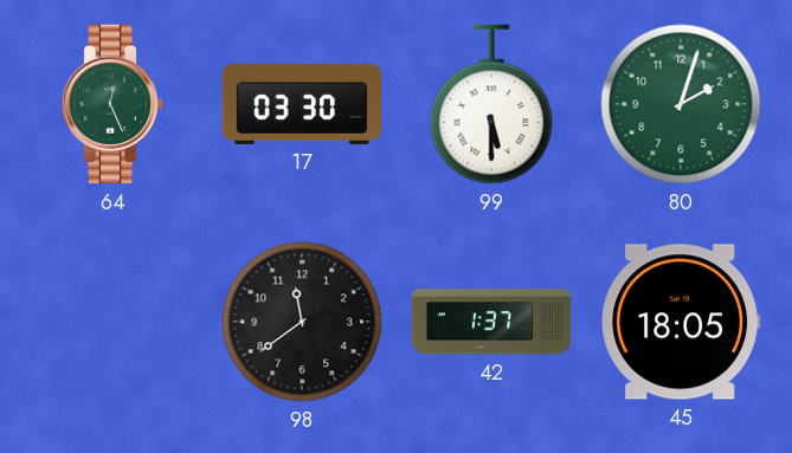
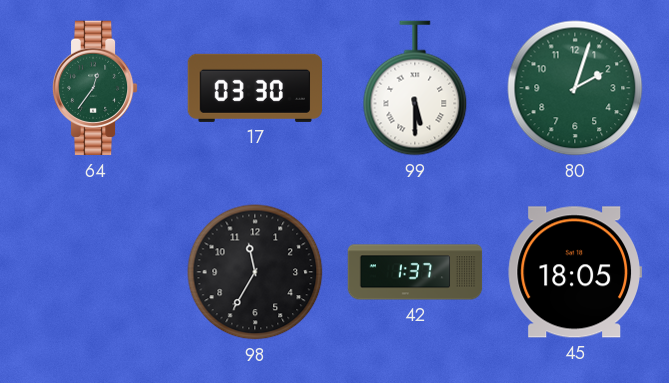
64: 12:26 -> 12:36 (95, 88)
98: 11:39 -> 11:35 (255, 272)
